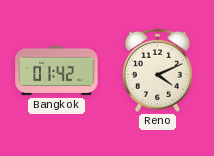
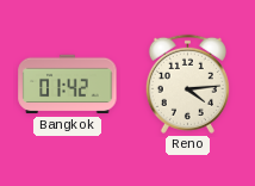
Reno: 4:11 -> 4:14 (187, 83)
